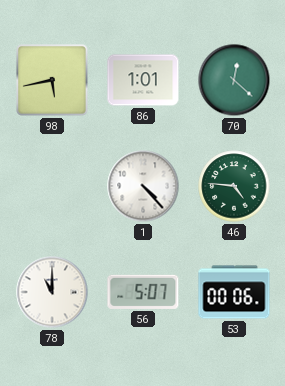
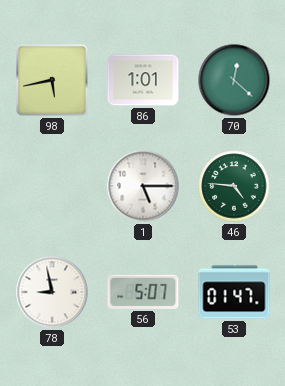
1: 4:23 -> 5:15 (143, 186)
78: 11:00 -> 8:58 (52, 292)
53: 00:06 -> 01:47 (234, 292)
